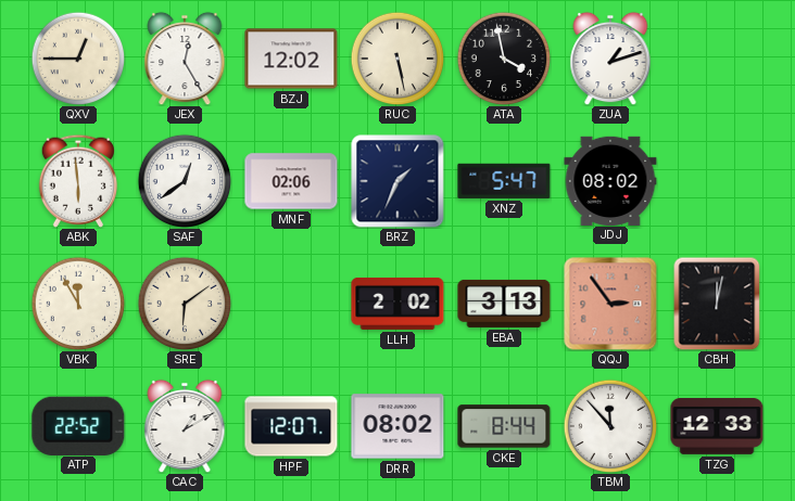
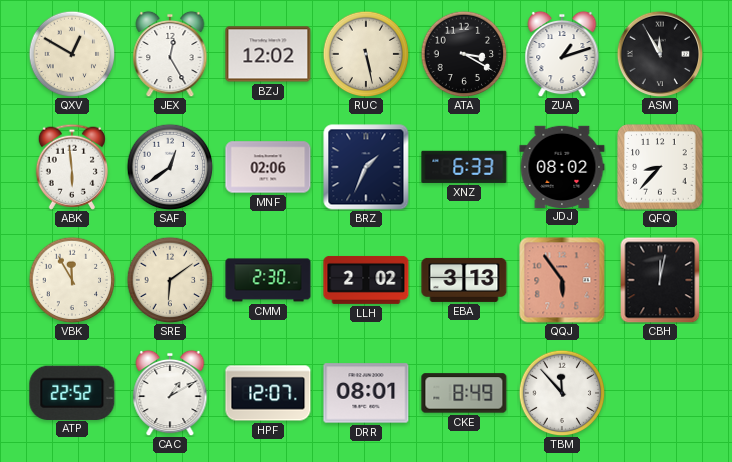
QXV: 12:45 -> 12:50 (72, 54)
ATA: 3:58 -> 3:20 (464, 54)
ASM: none -> 11:55 (659, 53)
XNZ: 5:47 -> 6:33 (464, 167)
QFQ: none -> 8:37 (660, 167)
CMM: none -> 2:30 (268, 280)
QQJ: 2:54 -> 5:54 (562, 280)
DRR: 08:02 -> 08:01 (366, 393)
CKE: 8:44 -> 8:49 (464, 393)
TZG: 12:33 -> none (717, 427)
